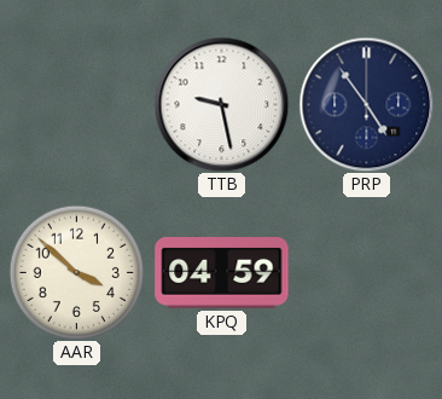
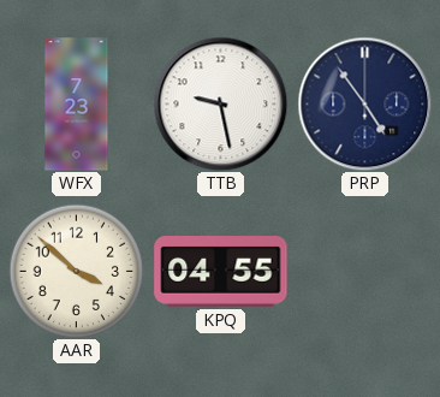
WFX: none -> 7:23 (77, 105)
KPQ: 04:59 -> 04:55 (221, 272)
